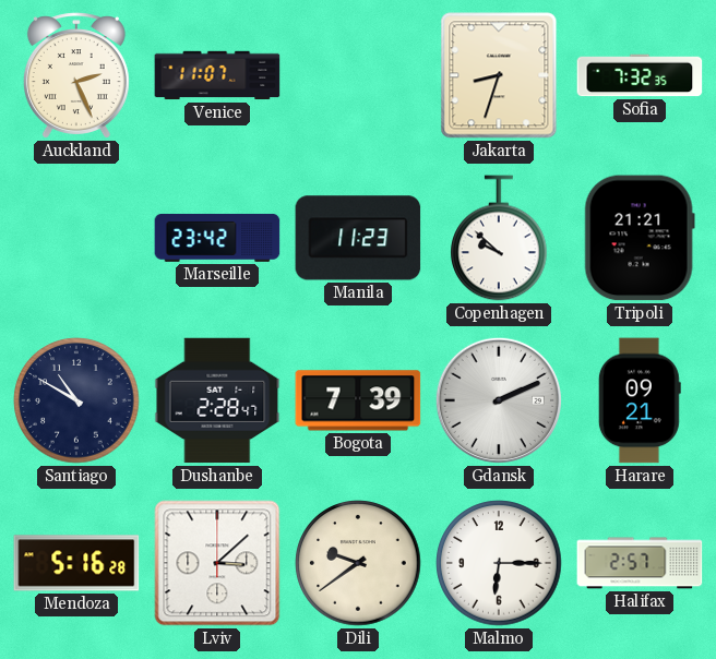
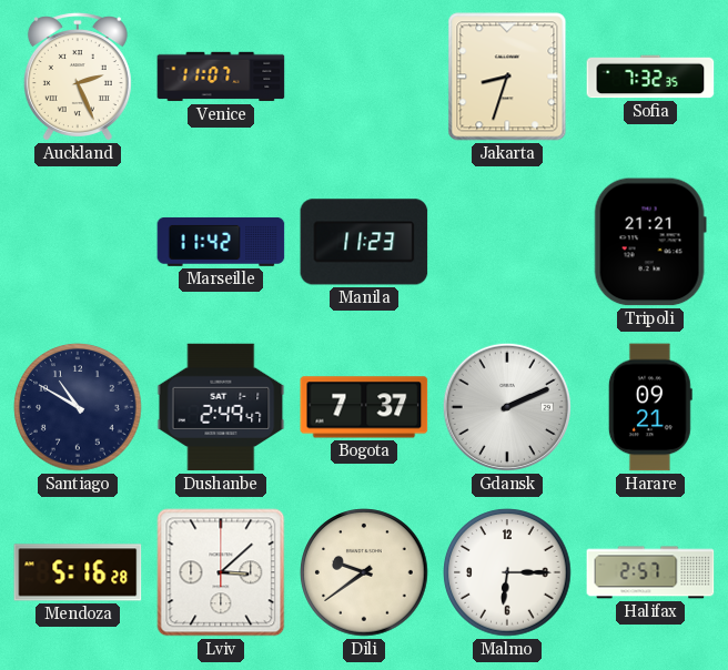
Marseille: 23:42 -> 11:42 (221, 242)
Copenhagen: 9:52 -> none (500, 238)
Dushanbe: 2:28 -> 2:49 (221, 407)
Bogota: 7:39 -> 7:37 (364, 407)
